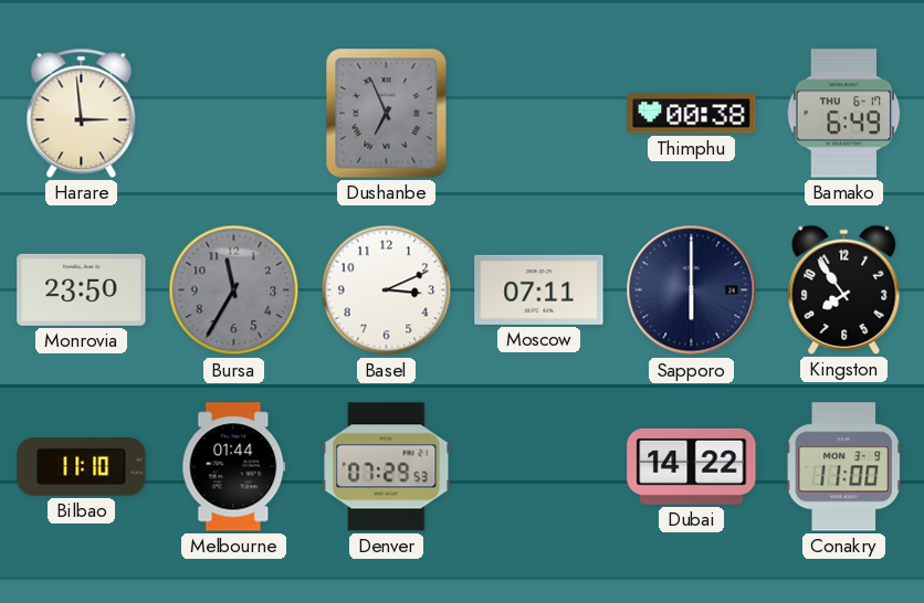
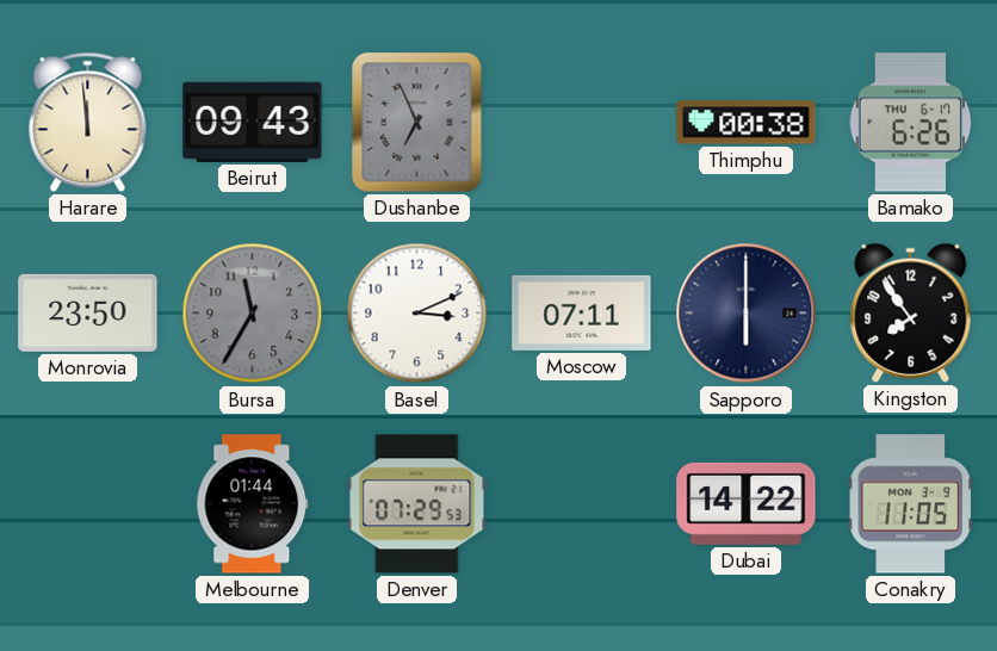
Harare: 2:59 -> 11:59 (88, 122)
Beirut: none -> 09:43 (253, 122)
Bamako: 6:49 -> 6:26 (911, 123)
Bilbao: 11:10 -> none (82, 467)
Conakry: 11:00 -> 11:05 (910, 504)
